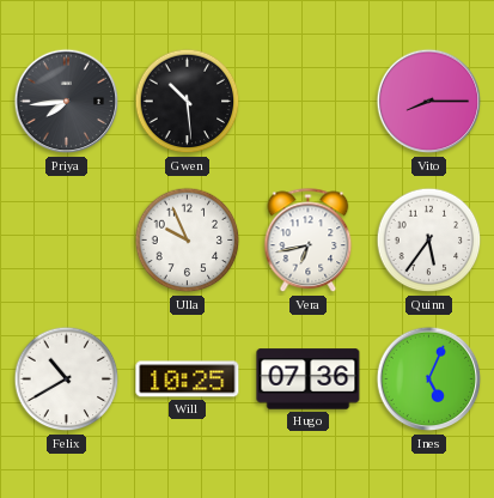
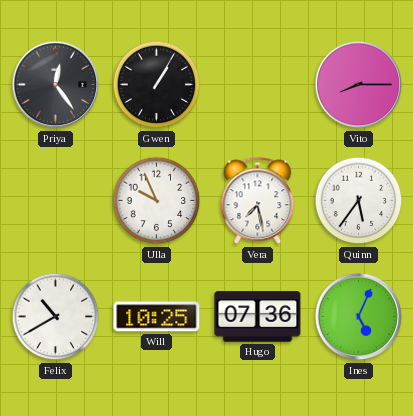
Priya: 7:44 -> 12:24 (56, 85)
Gwen: 10:29 -> 1:05 (157, 85)
Vera: 6:43 -> 7:28 (258, 201)
